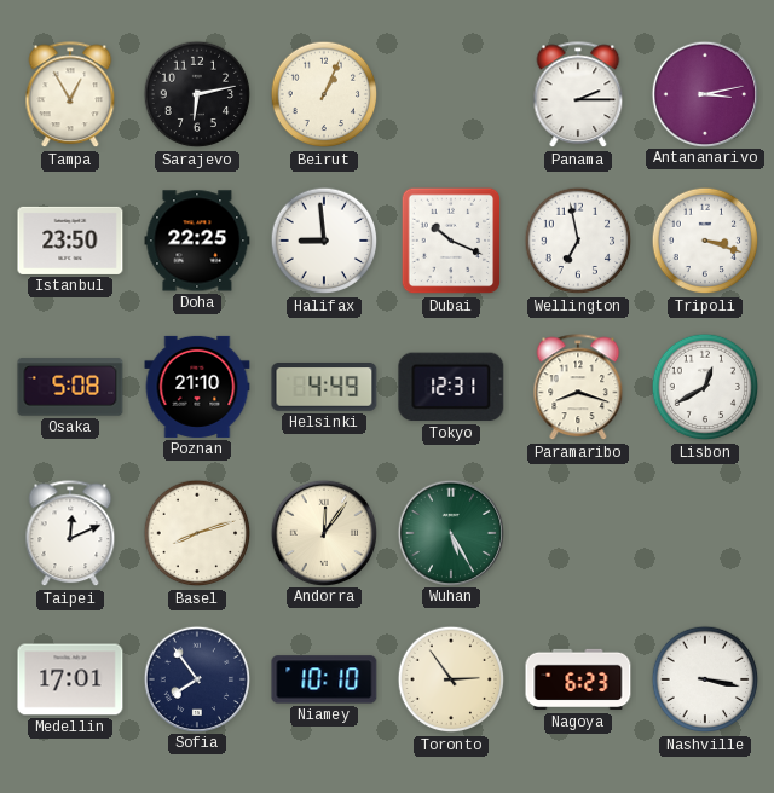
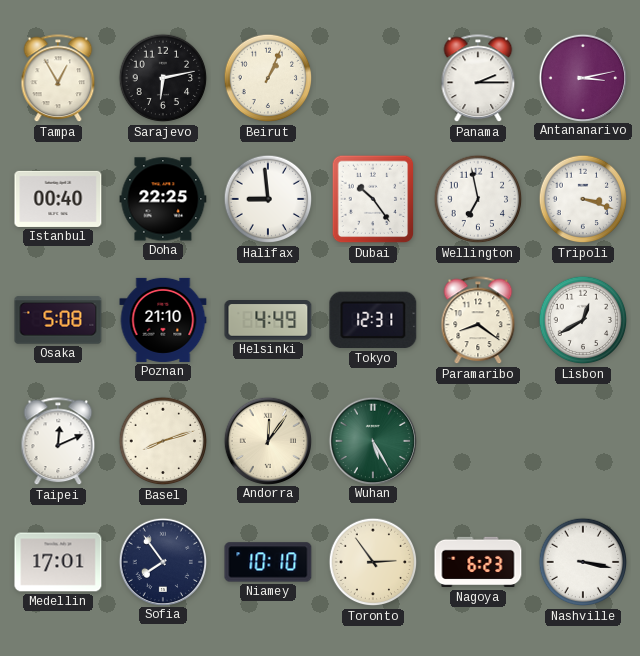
Istanbul: 23:50 -> 00:40 (58, 199)
Dubai: 10:19 -> 10:24 (373, 199)
Paramaribo: 8:18 -> 8:21 (478, 321)
